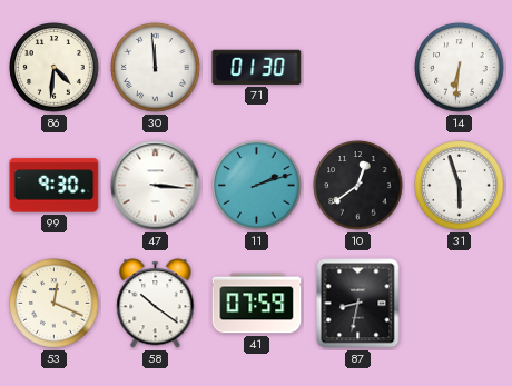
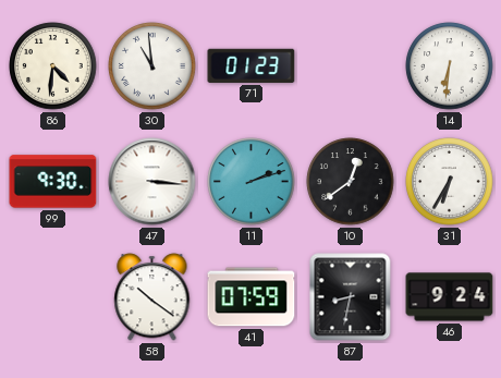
30: 11:59 -> 10:59 (152, 66)
71: 01:30 -> 01:23 (252, 65)
31: 5:57 -> 6:35 (450, 182)
53: 12:19 -> none (55, 304)
46: none -> 9:24 (450, 297)
